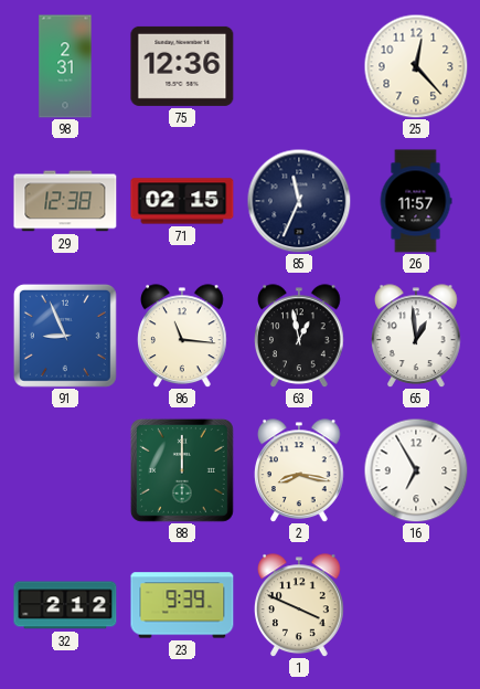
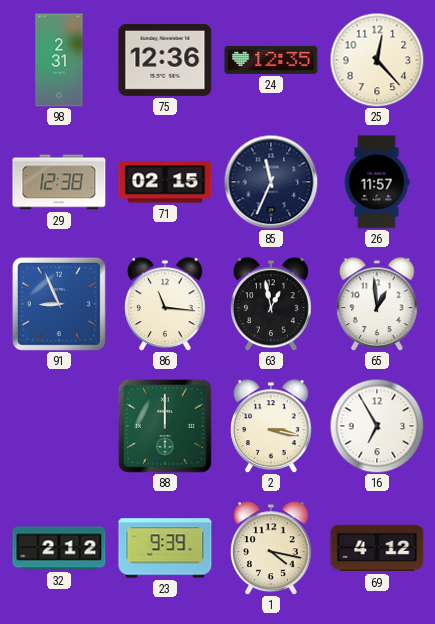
24: none -> 12:35 (271, 60)
2: 8:17 -> 3:17 (272, 426)
1: 3:49 -> 4:17 (272, 548)
69: none -> 4:12 (377, 548)
